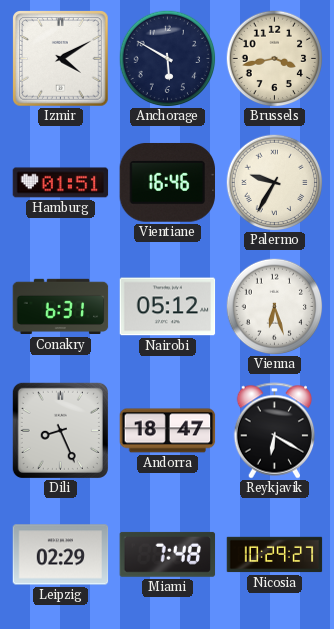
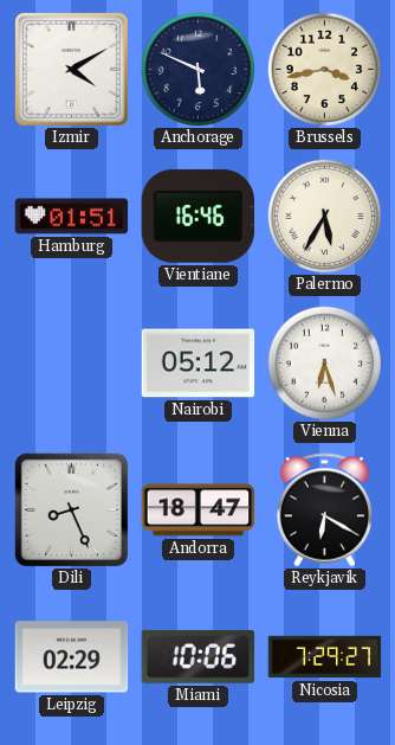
Anchorage: 5:50 -> 5:49 (197, 69)
Palermo: 9:35 -> 5:35 (324, 216)
Conakry: 6:31 -> none (61, 307)
Miami: 7:48 -> 10:06 (199, 656)
Nicosia: 10:29 -> 7:29 (325, 657)
